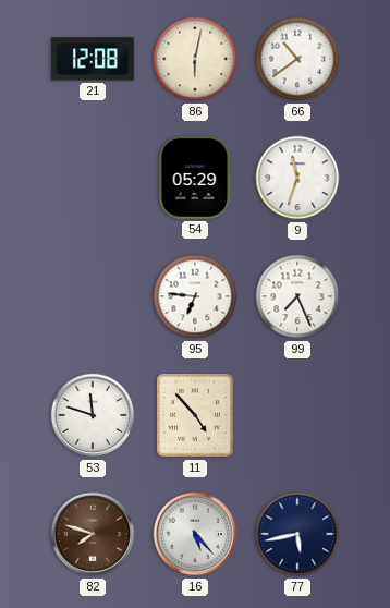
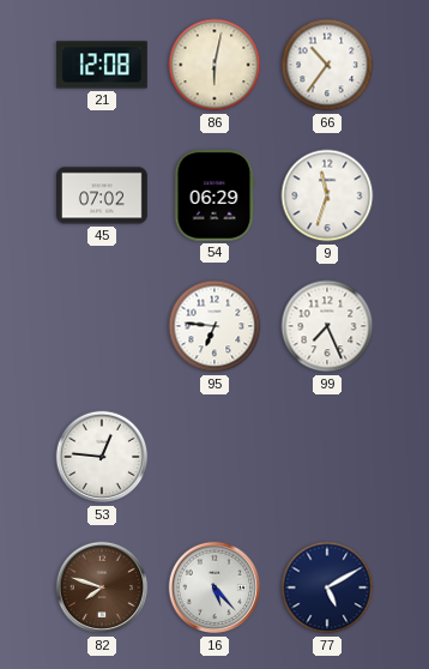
66: 10:39 -> 10:36 (327, 65)
45: none -> 07:02 (103, 195)
54: 05:29 -> 06:29 (214, 195)
53: 11:48 -> 12:46 (102, 457)
11: 4:53 -> none (195, 416)
77: 5:43 -> 5:10 (327, 587)
